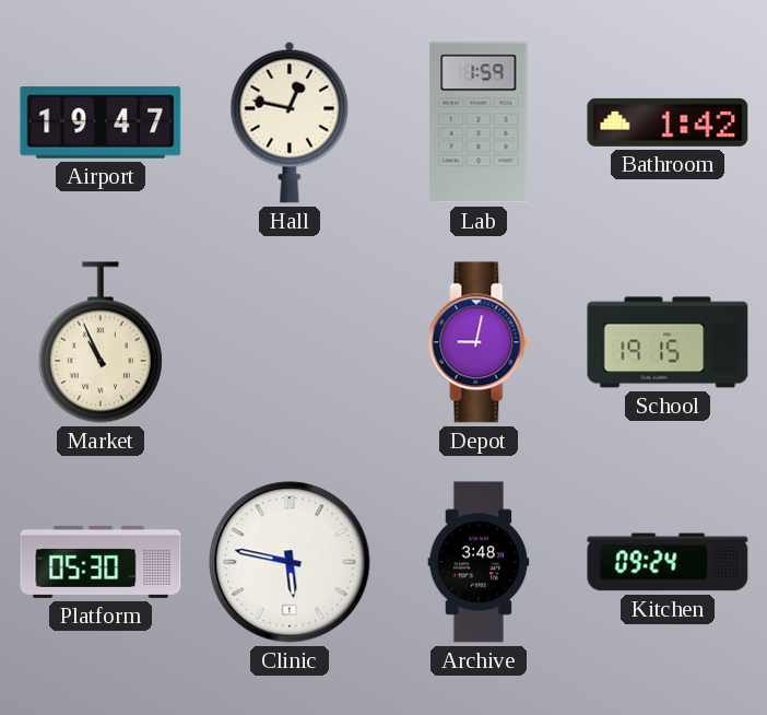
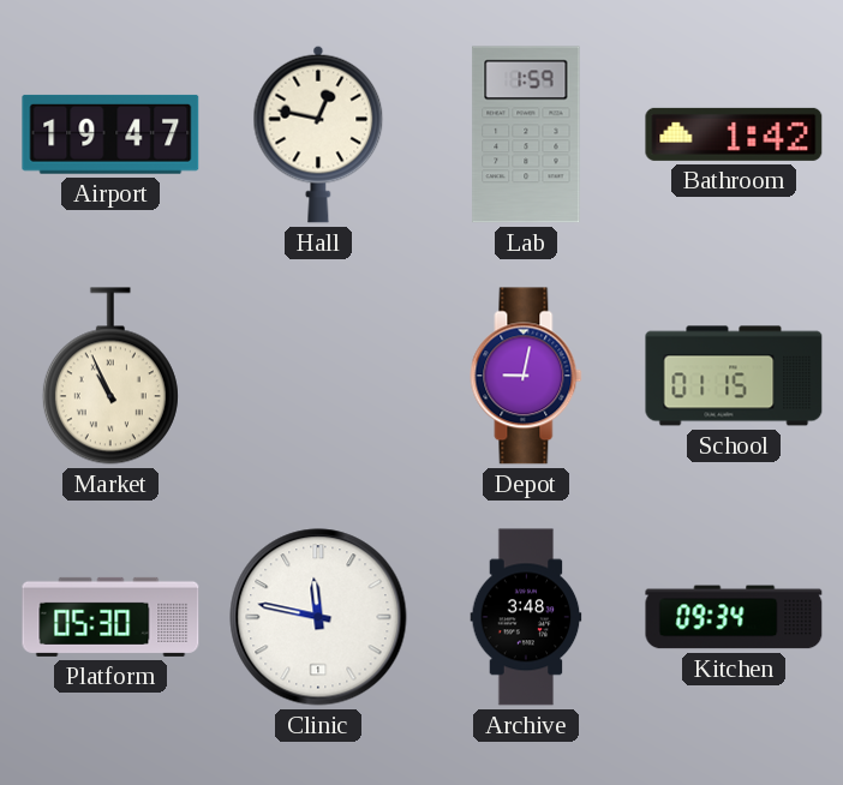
School: 19:15 -> 01:15 (734, 376)
Clinic: 5:47 -> 11:47 (318, 617)
Kitchen: 09:24 -> 09:34 (734, 617)
